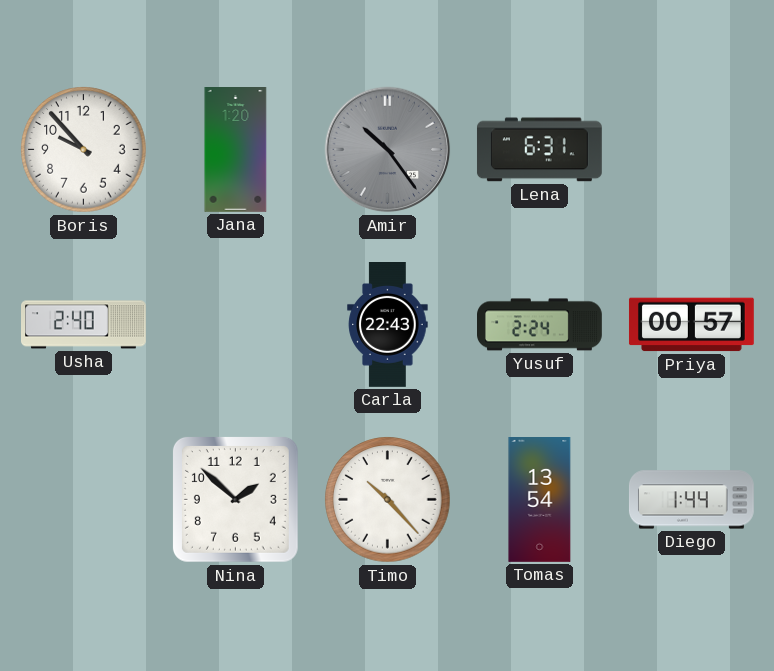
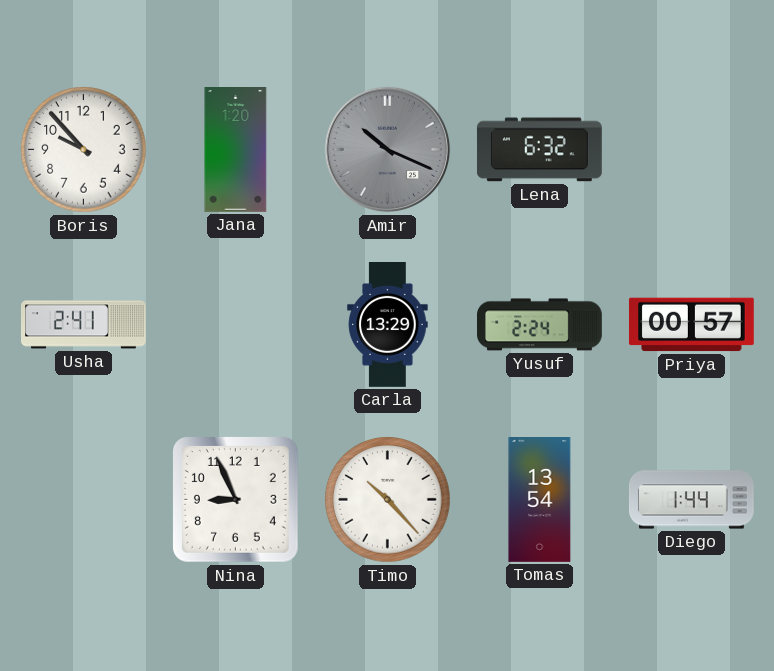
Amir: 10:24 -> 10:19 (388, 150)
Lena: 6:31 -> 6:32 (539, 150)
Usha: 2:40 -> 2:41 (84, 325)
Carla: 22:43 -> 13:29 (388, 325)
Nina: 1:52 -> 8:56 (235, 499)
